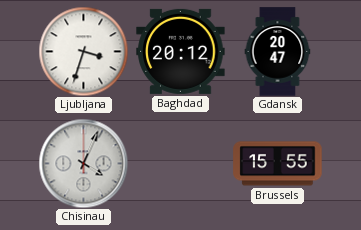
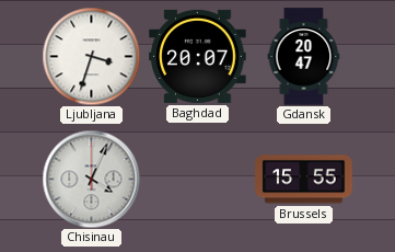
Baghdad: 20:12 -> 20:07 (198, 56)
